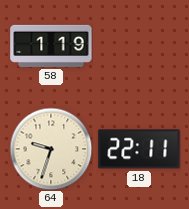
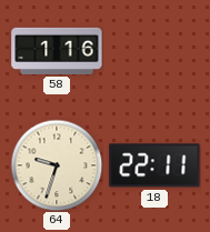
58: 1:19 -> 1:16 (57, 51)
